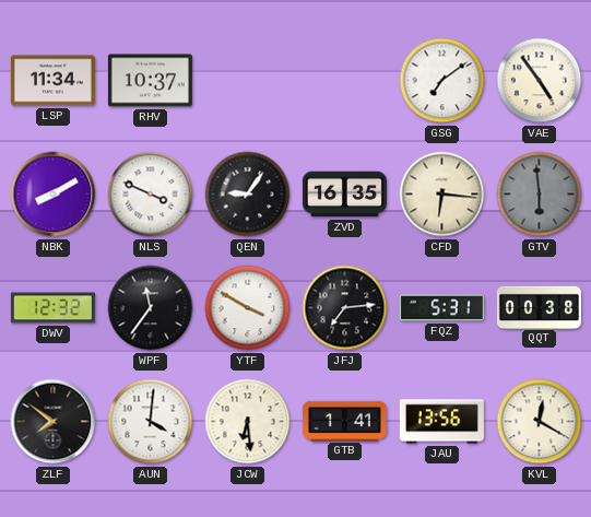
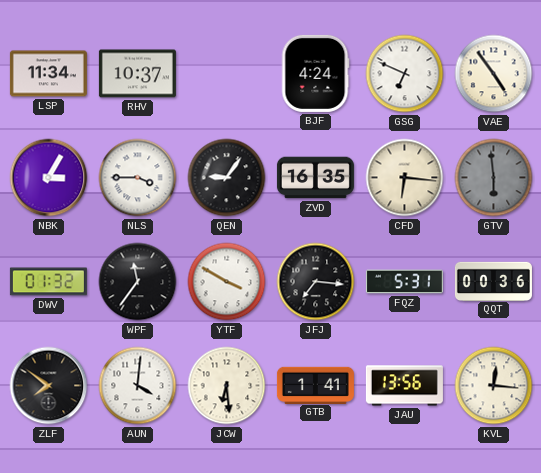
BJF: none -> 4:24 (315, 73)
GSG: 7:09 -> 6:49 (405, 74)
NBK: 8:10 -> 3:05 (49, 178)
NLS: 3:49 -> 3:45 (138, 178)
DWV: 12:32 -> 01:32 (48, 282)
JFJ: 7:14 -> 7:16 (316, 282)
QQT: 00:38 -> 00:36 (493, 281)
KVL: 12:20 -> 12:16 (494, 386)
